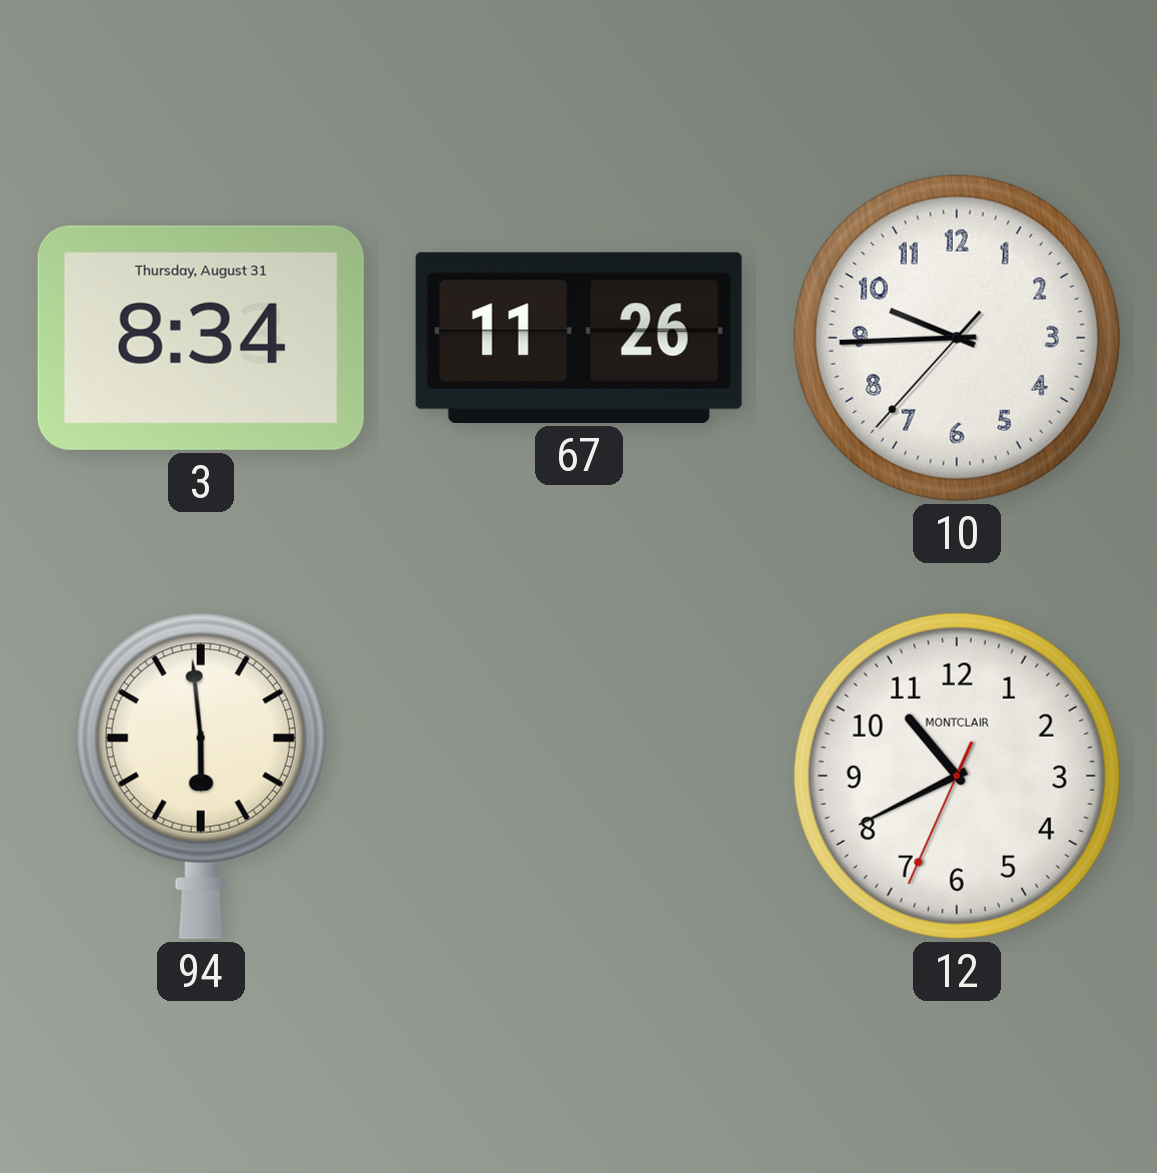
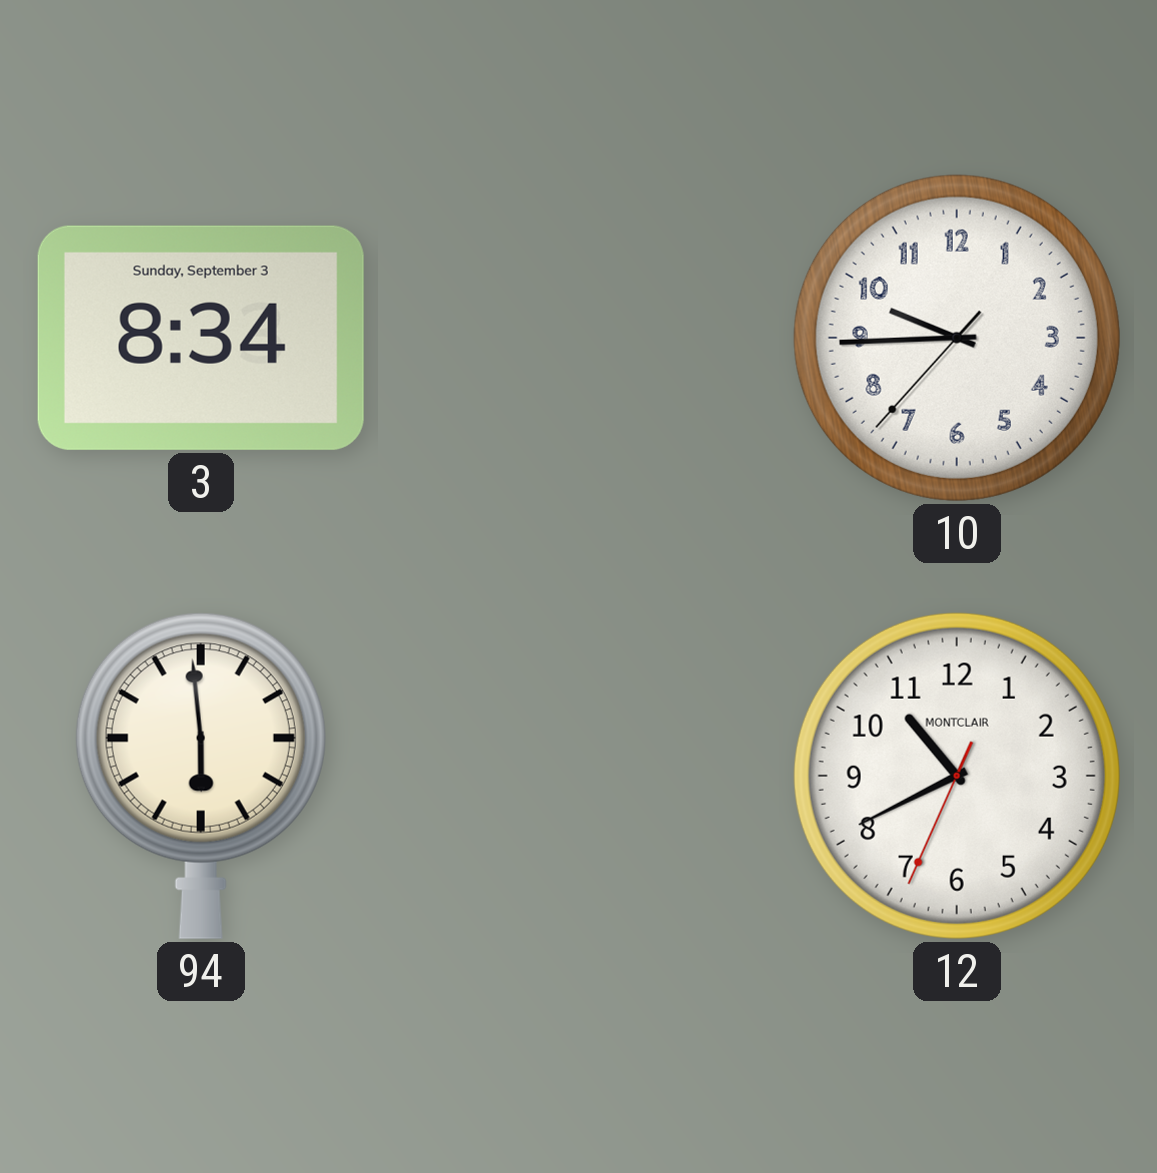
3 date: Thursday, August 31 -> Sunday, September 3 (201, 338)
67: 11:26 -> none (579, 338)
